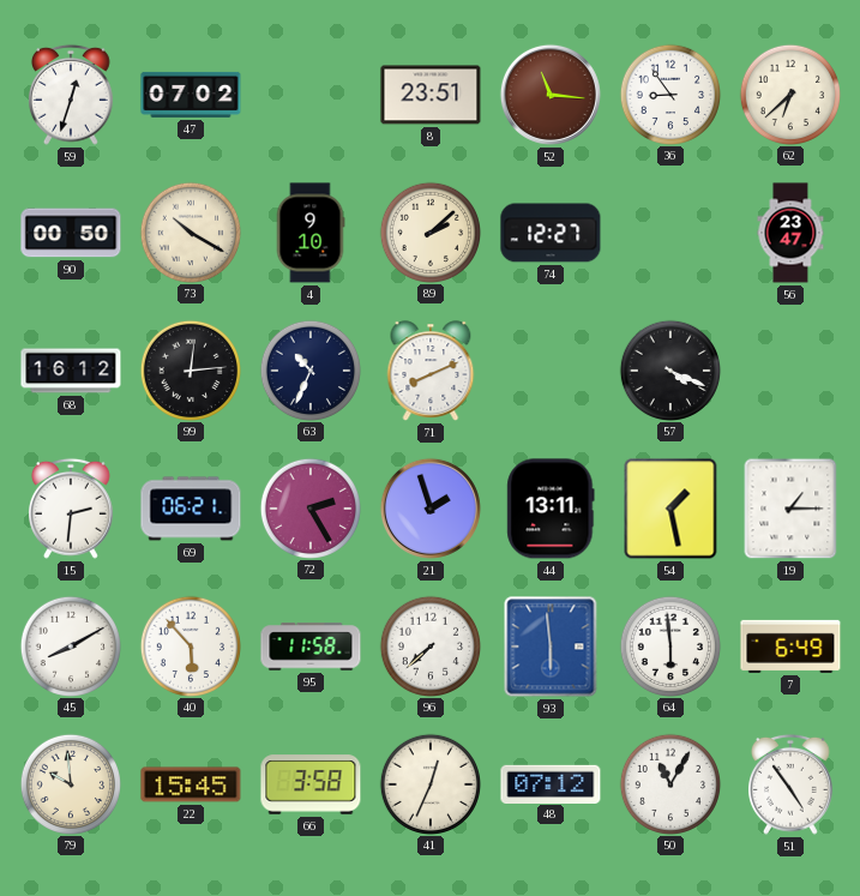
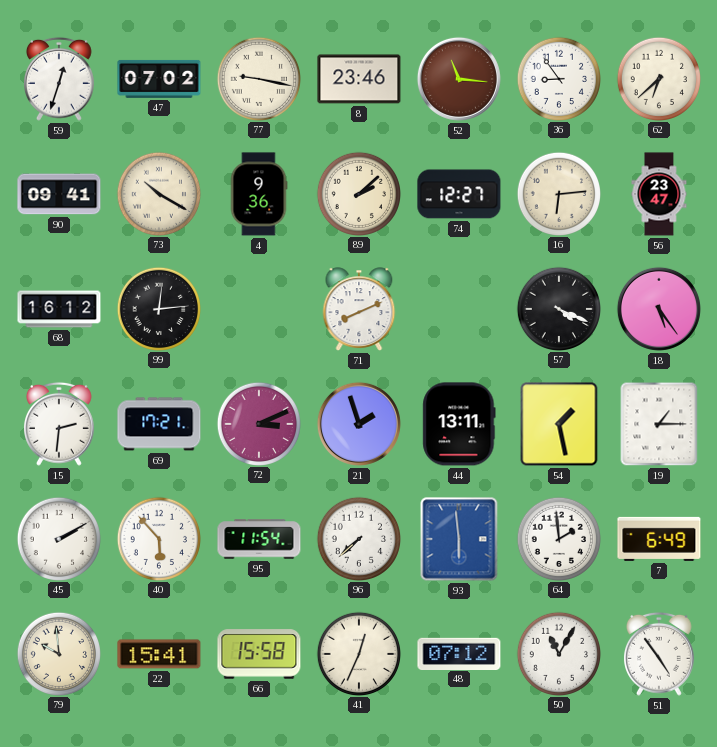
77: none -> 9:17 (258, 78)
8: 23:51 -> 23:46 (359, 79)
90: 00:50 -> 09:41 (59, 194)
4: 9:10 -> 9:36 (259, 194)
16: none -> 6:14 (558, 193)
63: 10:34 -> none (309, 369)
18: none -> 5:24 (659, 309)
69: 06:21 -> 17:21 (159, 424)
72: 2:25 -> 3:11 (258, 423)
45: 8:10 -> 2:10 (58, 538)
95: 11:58 -> 11:54 (259, 539)
64: 5:59 -> 1:59 (558, 538)
22: 15:45 -> 15:41 (159, 654)
66: 3:58 -> 15:58 (259, 654)
